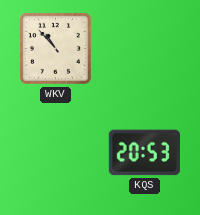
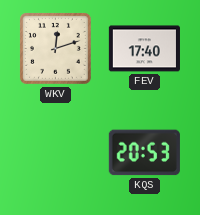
WKV: 10:53 -> 12:12 (55, 48)
FEV: none -> 17:40 (144, 49)
